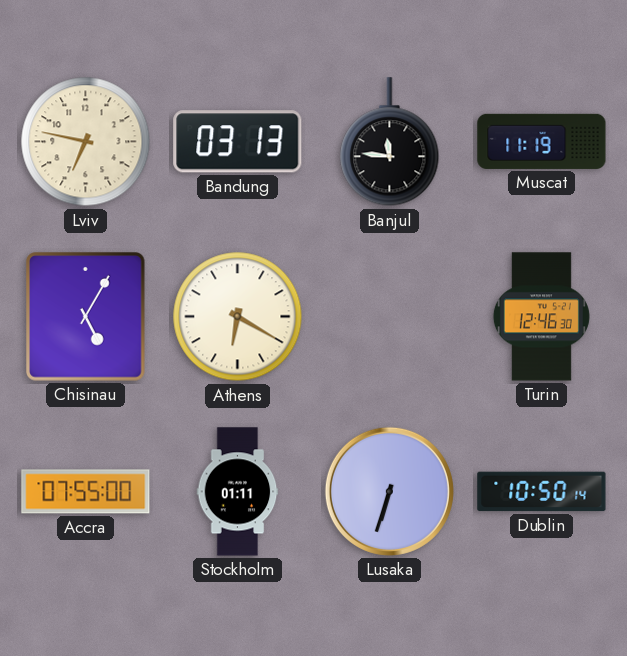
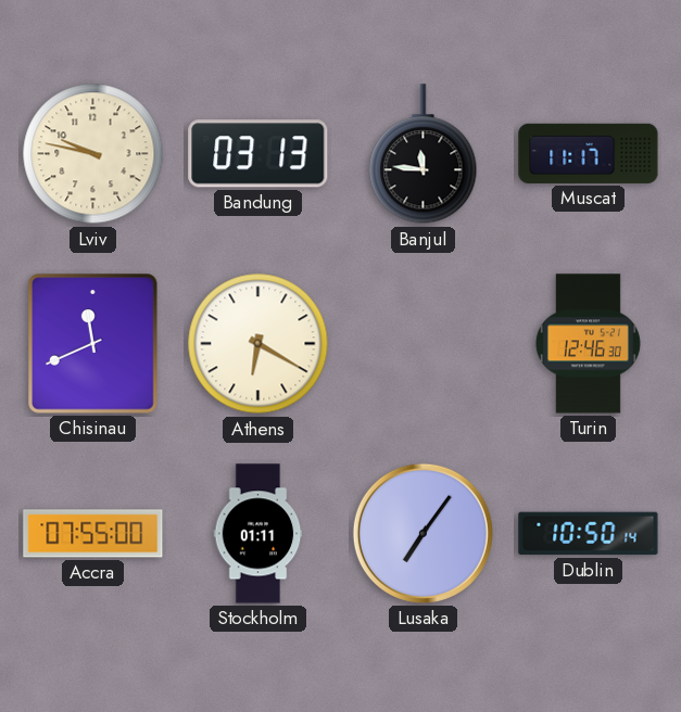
Lviv: 6:47 -> 9:47 (93, 154)
Muscat: 11:19 -> 11:17 (589, 153)
Chisinau: 5:05 -> 11:41 (93, 344)
Lusaka: 6:33 -> 7:06 (423, 533)
